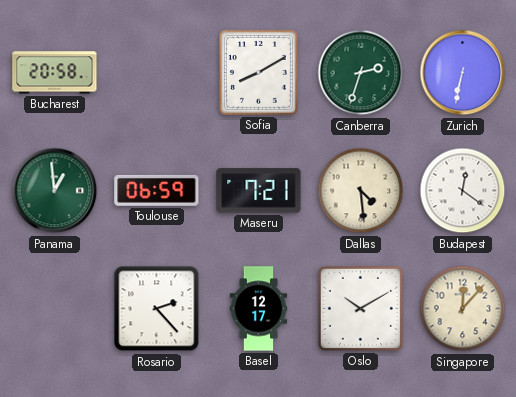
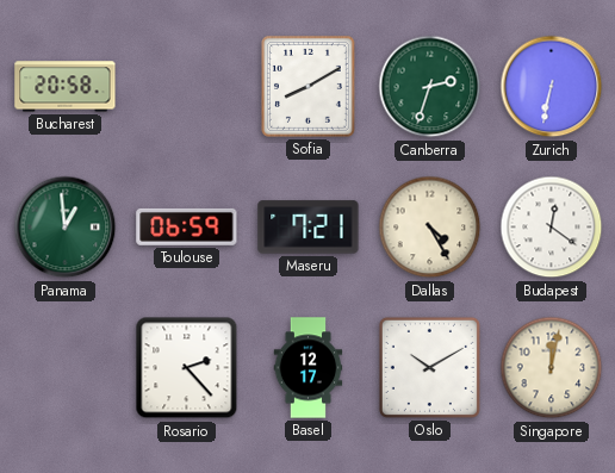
Dallas: 4:29 -> 4:25 (430, 228)
Singapore: 12:07 -> 12:02 (552, 368)
